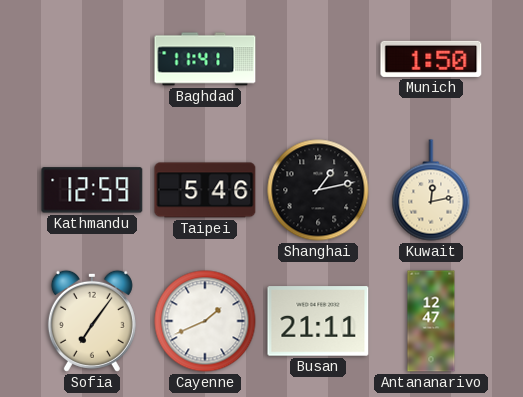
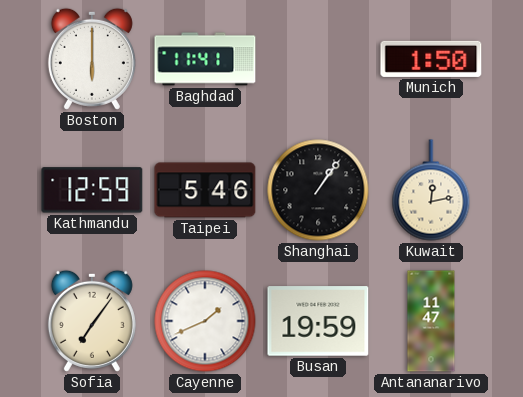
Boston: none -> 6:00 (92, 59)
Shanghai: 1:13 -> 1:06 (318, 190)
Busan: 21:11 -> 19:59 (318, 321)
Antananarivo: 12:47 -> 11:47 (431, 321)
